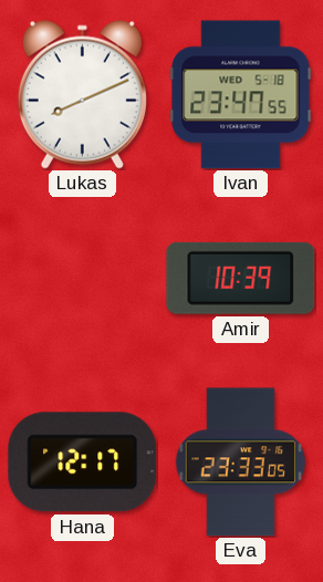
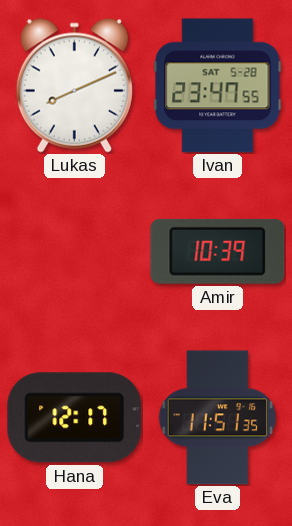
Ivan date: WED 5-18 -> SAT 5-28 (218, 86)
Eva: 23:33 -> 11:51 (218, 418)
